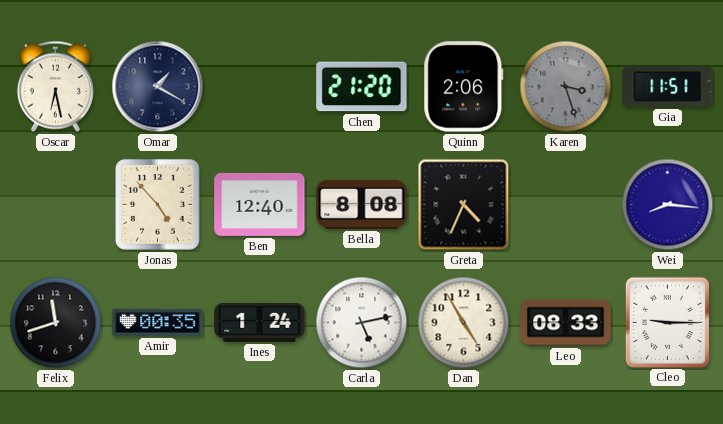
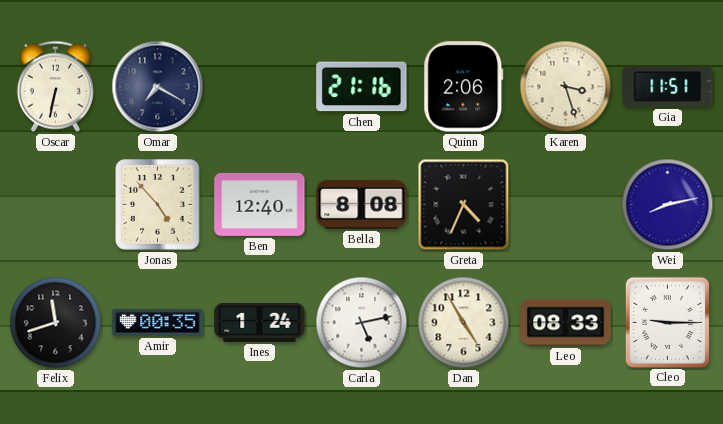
Oscar: 6:28 -> 6:32 (55, 86)
Omar: 1:20 -> 7:20 (158, 87)
Chen: 21:20 -> 21:16 (362, 87)
Karen dial: grey -> cream (566, 87)
Wei: 8:16 -> 8:13 (668, 205)
